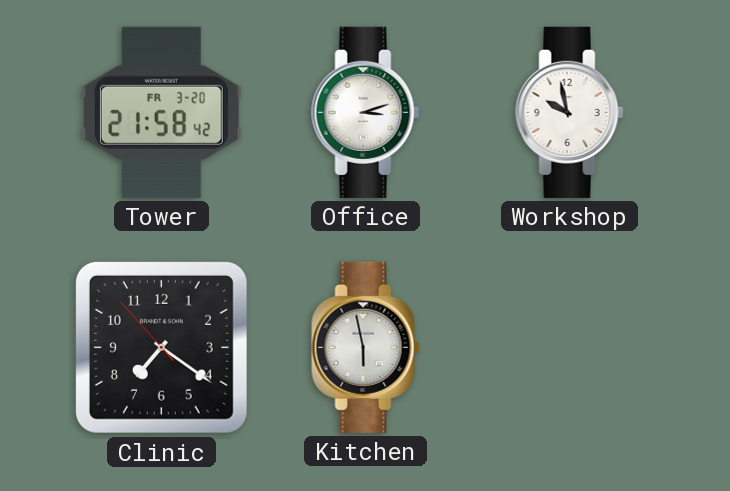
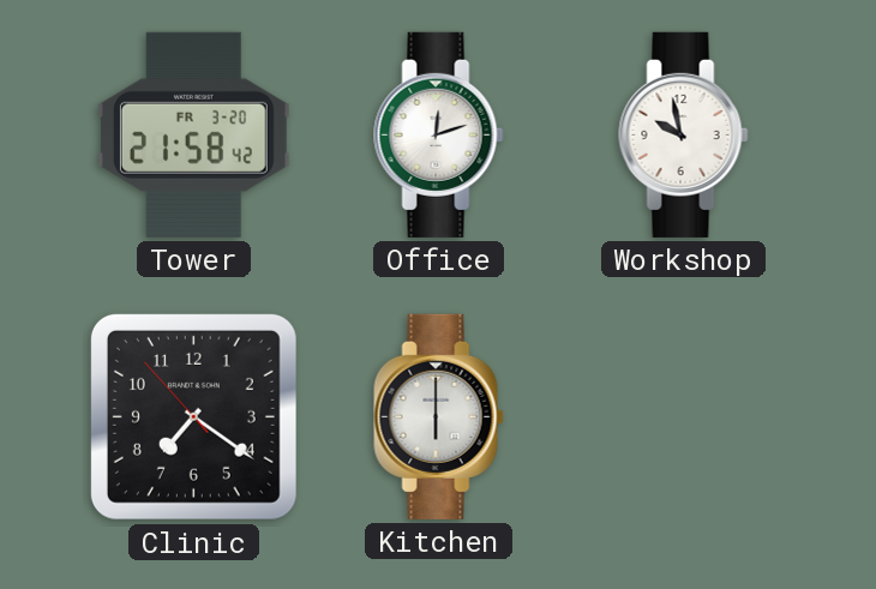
Office: 3:12 -> 12:12 (439, 134)
Kitchen: 5:58 -> 6:00 (439, 416)
